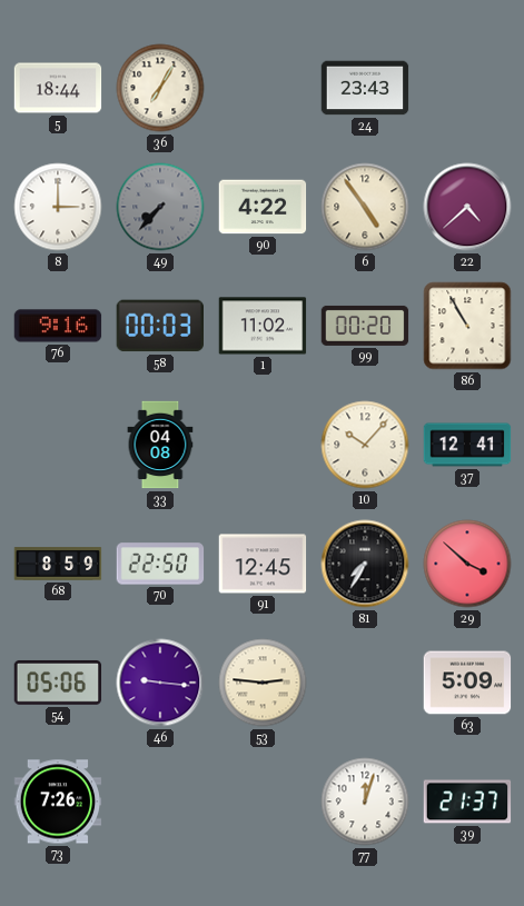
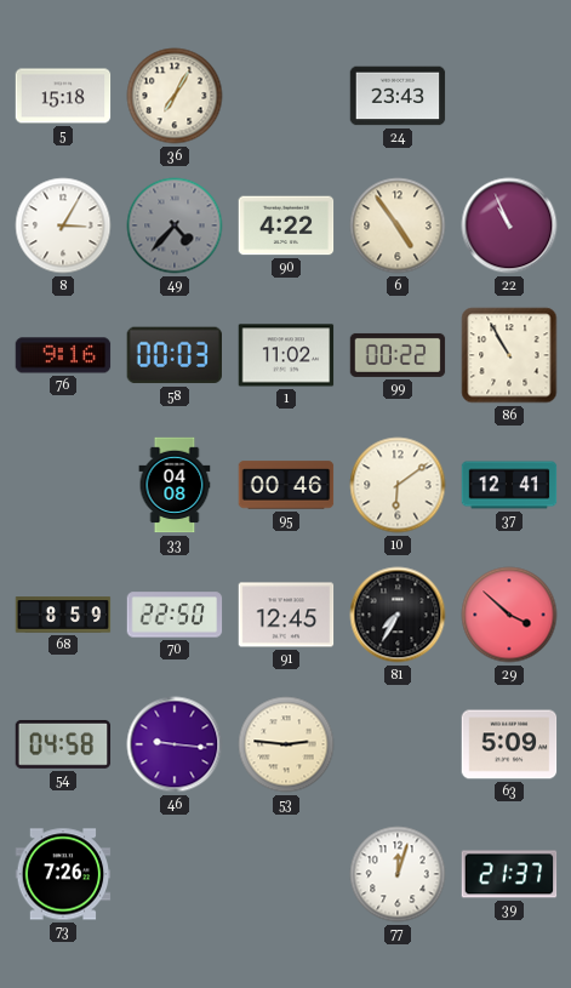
5: 18:44 -> 15:18 (63, 96)
8: 3:00 -> 3:05 (63, 225)
49: 7:37 -> 4:37 (175, 225)
22: 4:38 -> 10:56 (509, 225)
99: 00:20 -> 00:22 (398, 355)
95: none -> 00:46 (286, 485)
10: 10:07 -> 6:09 (398, 485)
54: 05:06 -> 04:58 (63, 744)
